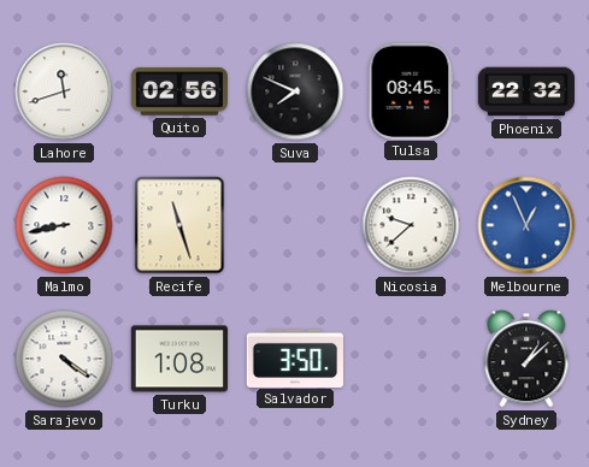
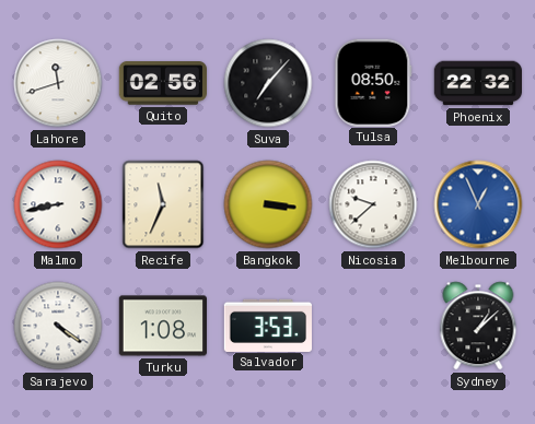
Suva: 7:49 -> 7:07 (268, 83)
Tulsa: 08:45 -> 08:50 (373, 82)
Recife: 11:27 -> 11:34 (163, 204)
Bangkok: none -> 3:16 (268, 204)
Salvador: 3:50 -> 3:53 (267, 325)
